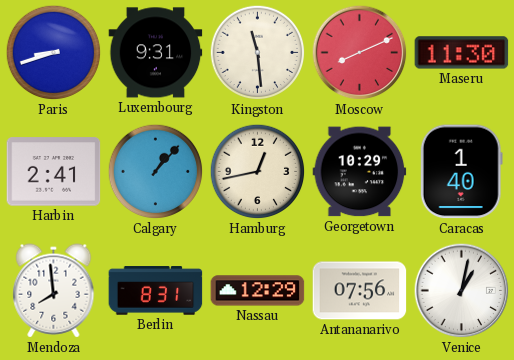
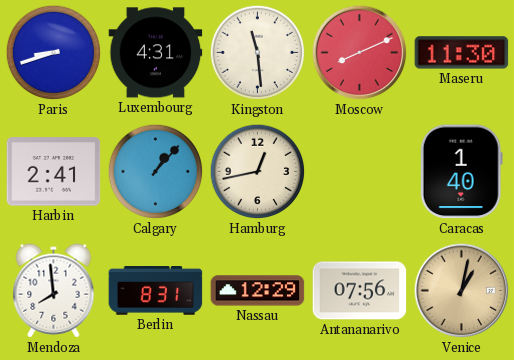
Luxembourg: 9:31 -> 4:31 (156, 53)
Georgetown: 10:29 -> none (360, 172)
Venice dial: white -> champagne (462, 291)
